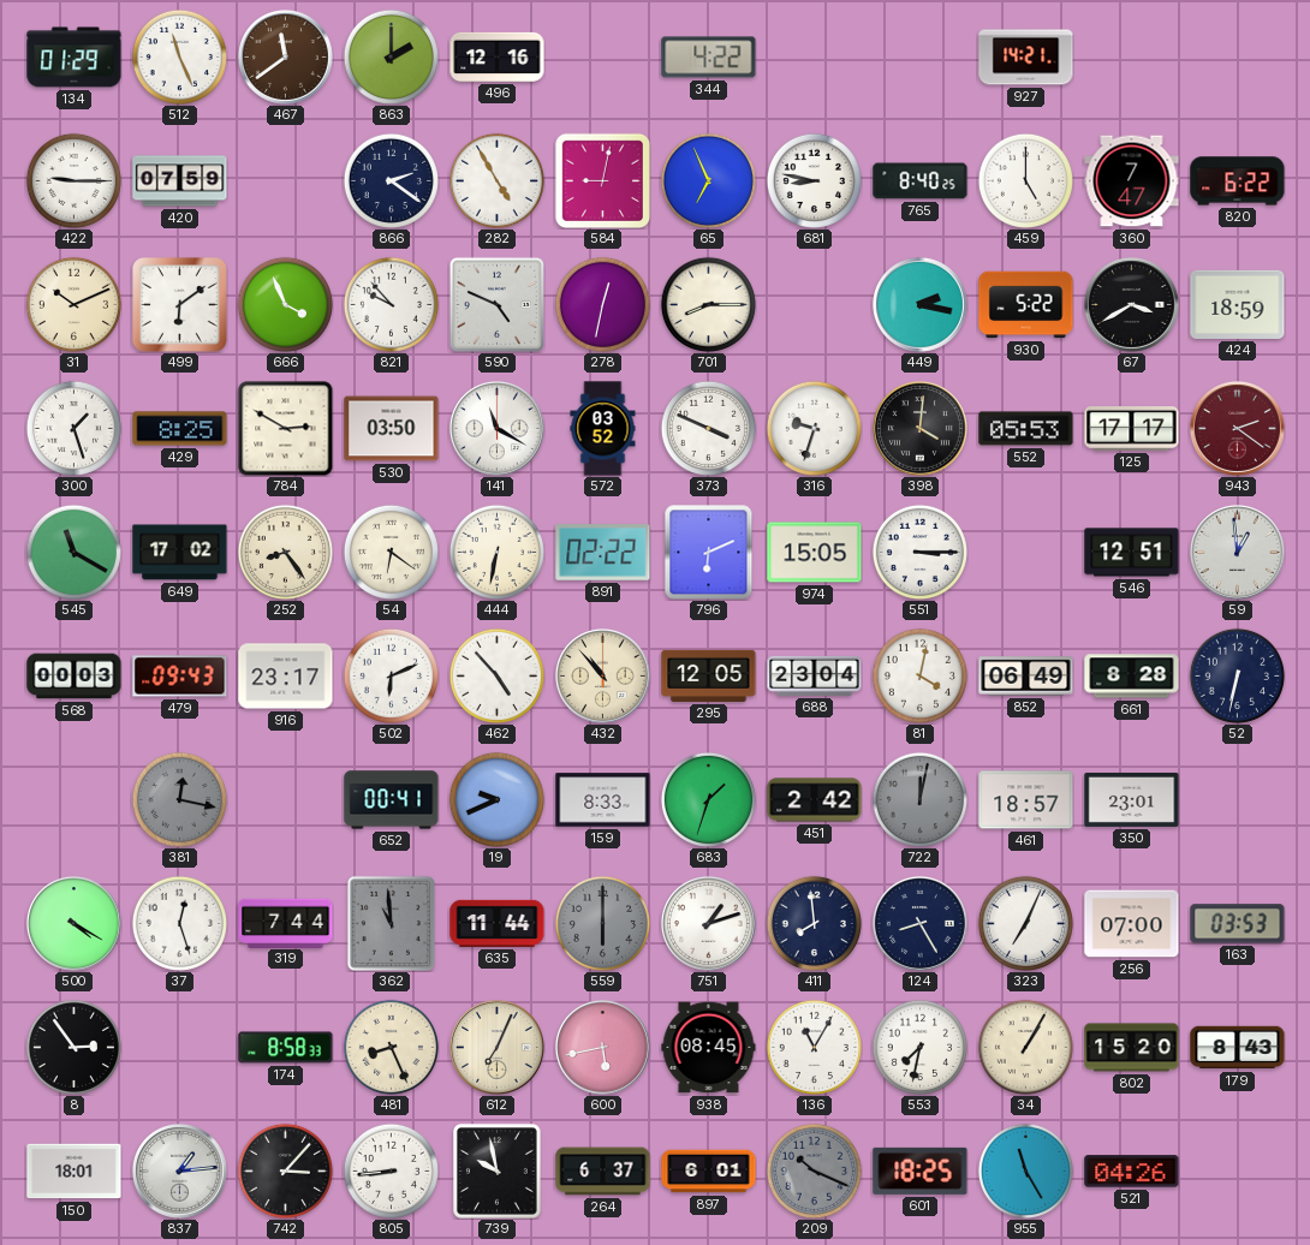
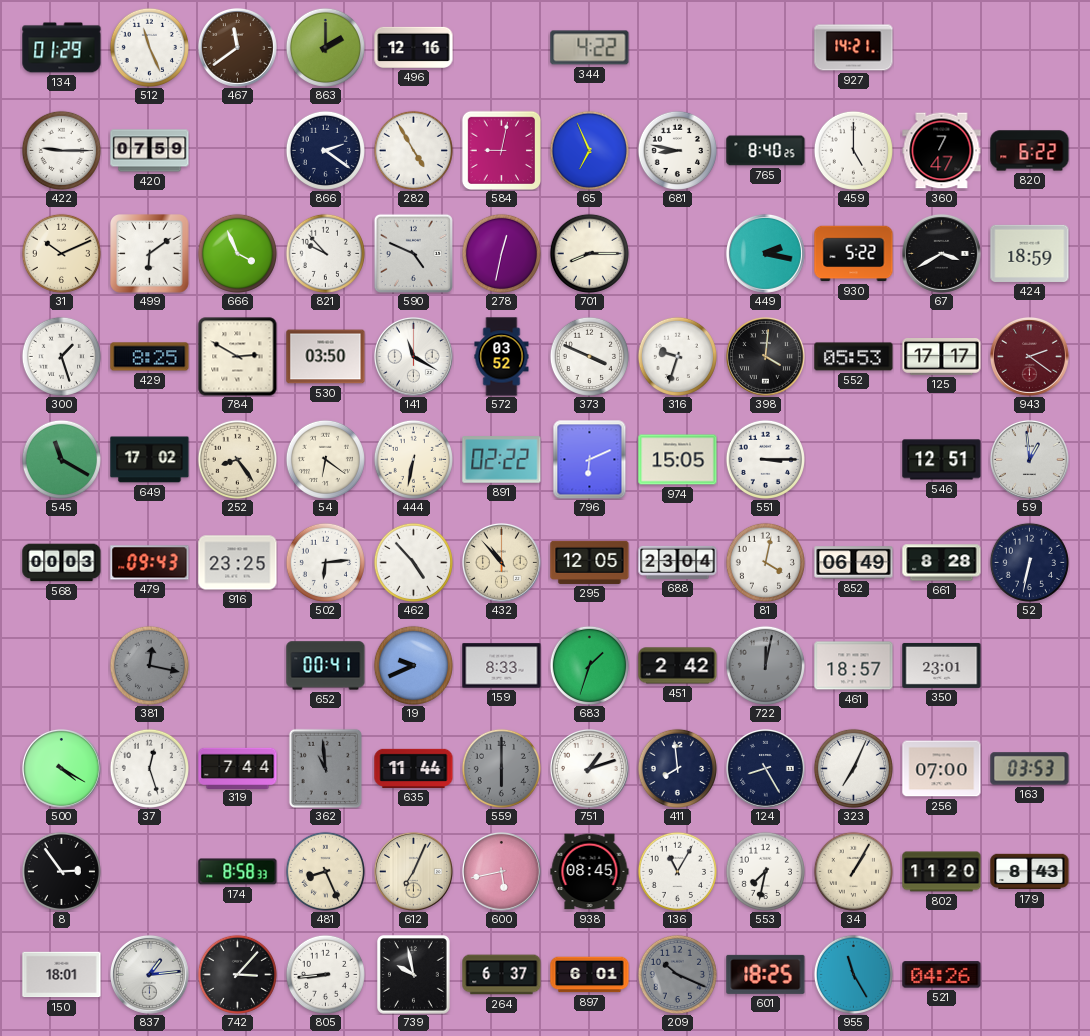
916: 23:17 -> 23:25 (238, 563)
502: 6:11 -> 6:14 (325, 562)
802: 15:20 -> 11:20 (942, 872)
